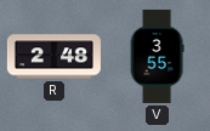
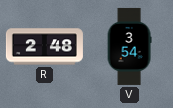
V: 3:55 -> 3:54 (129, 46)
